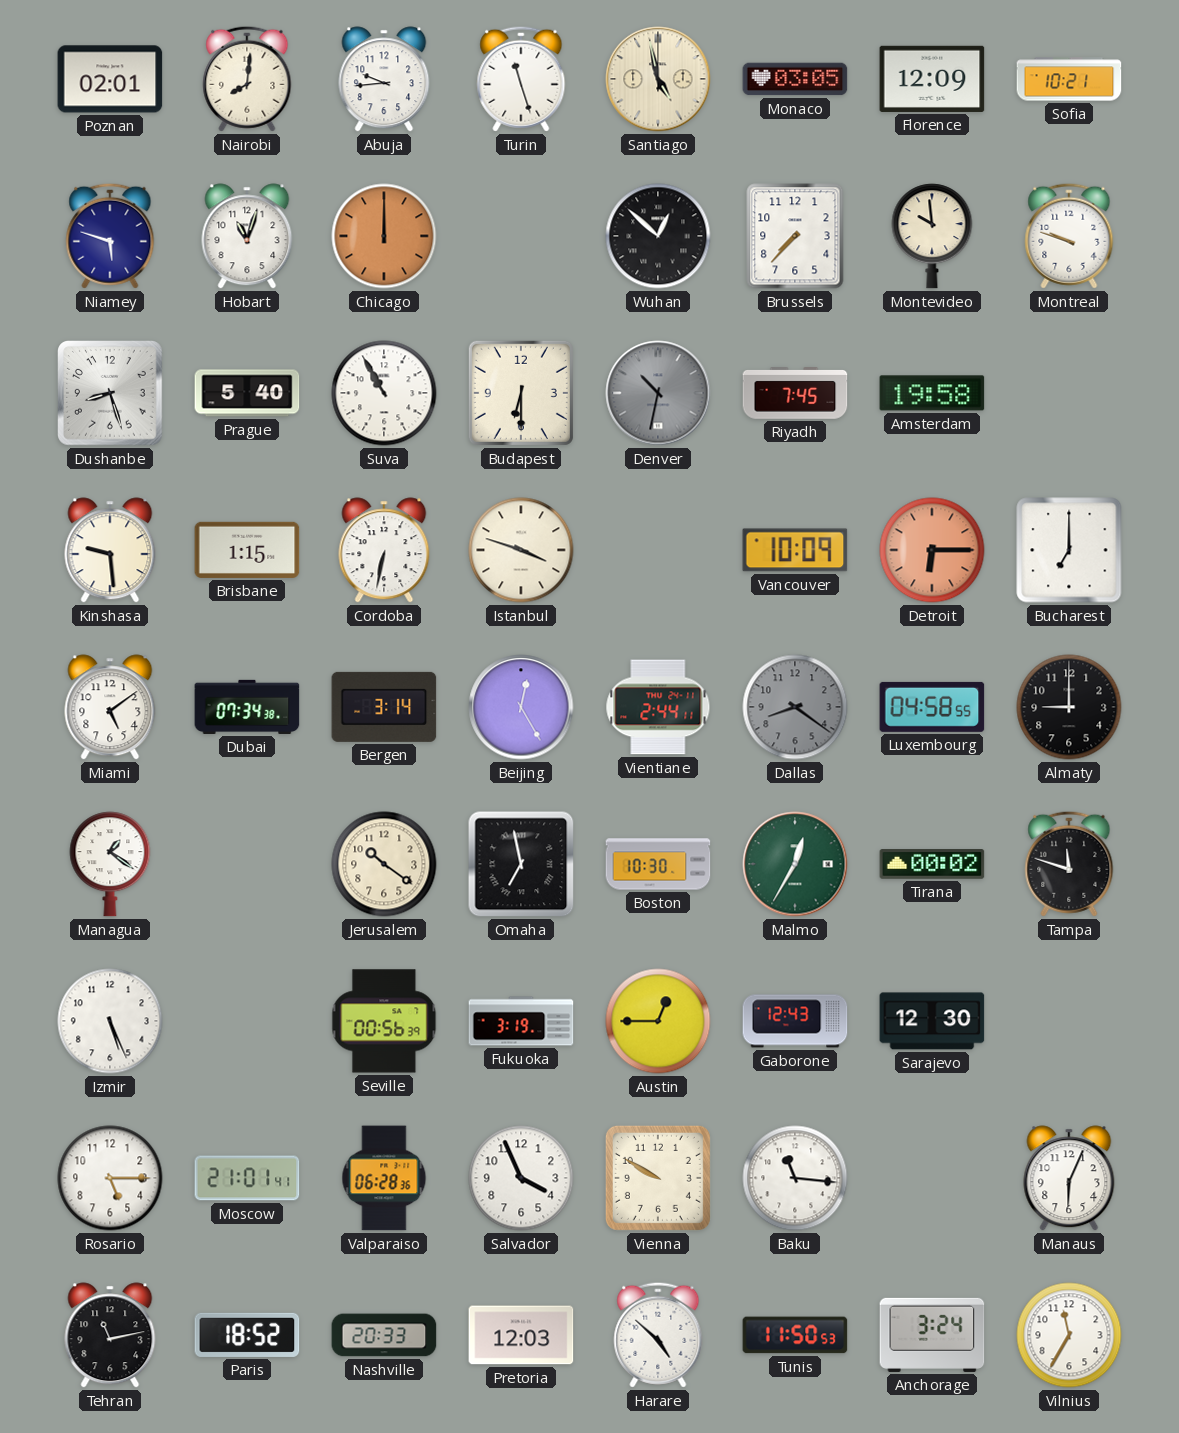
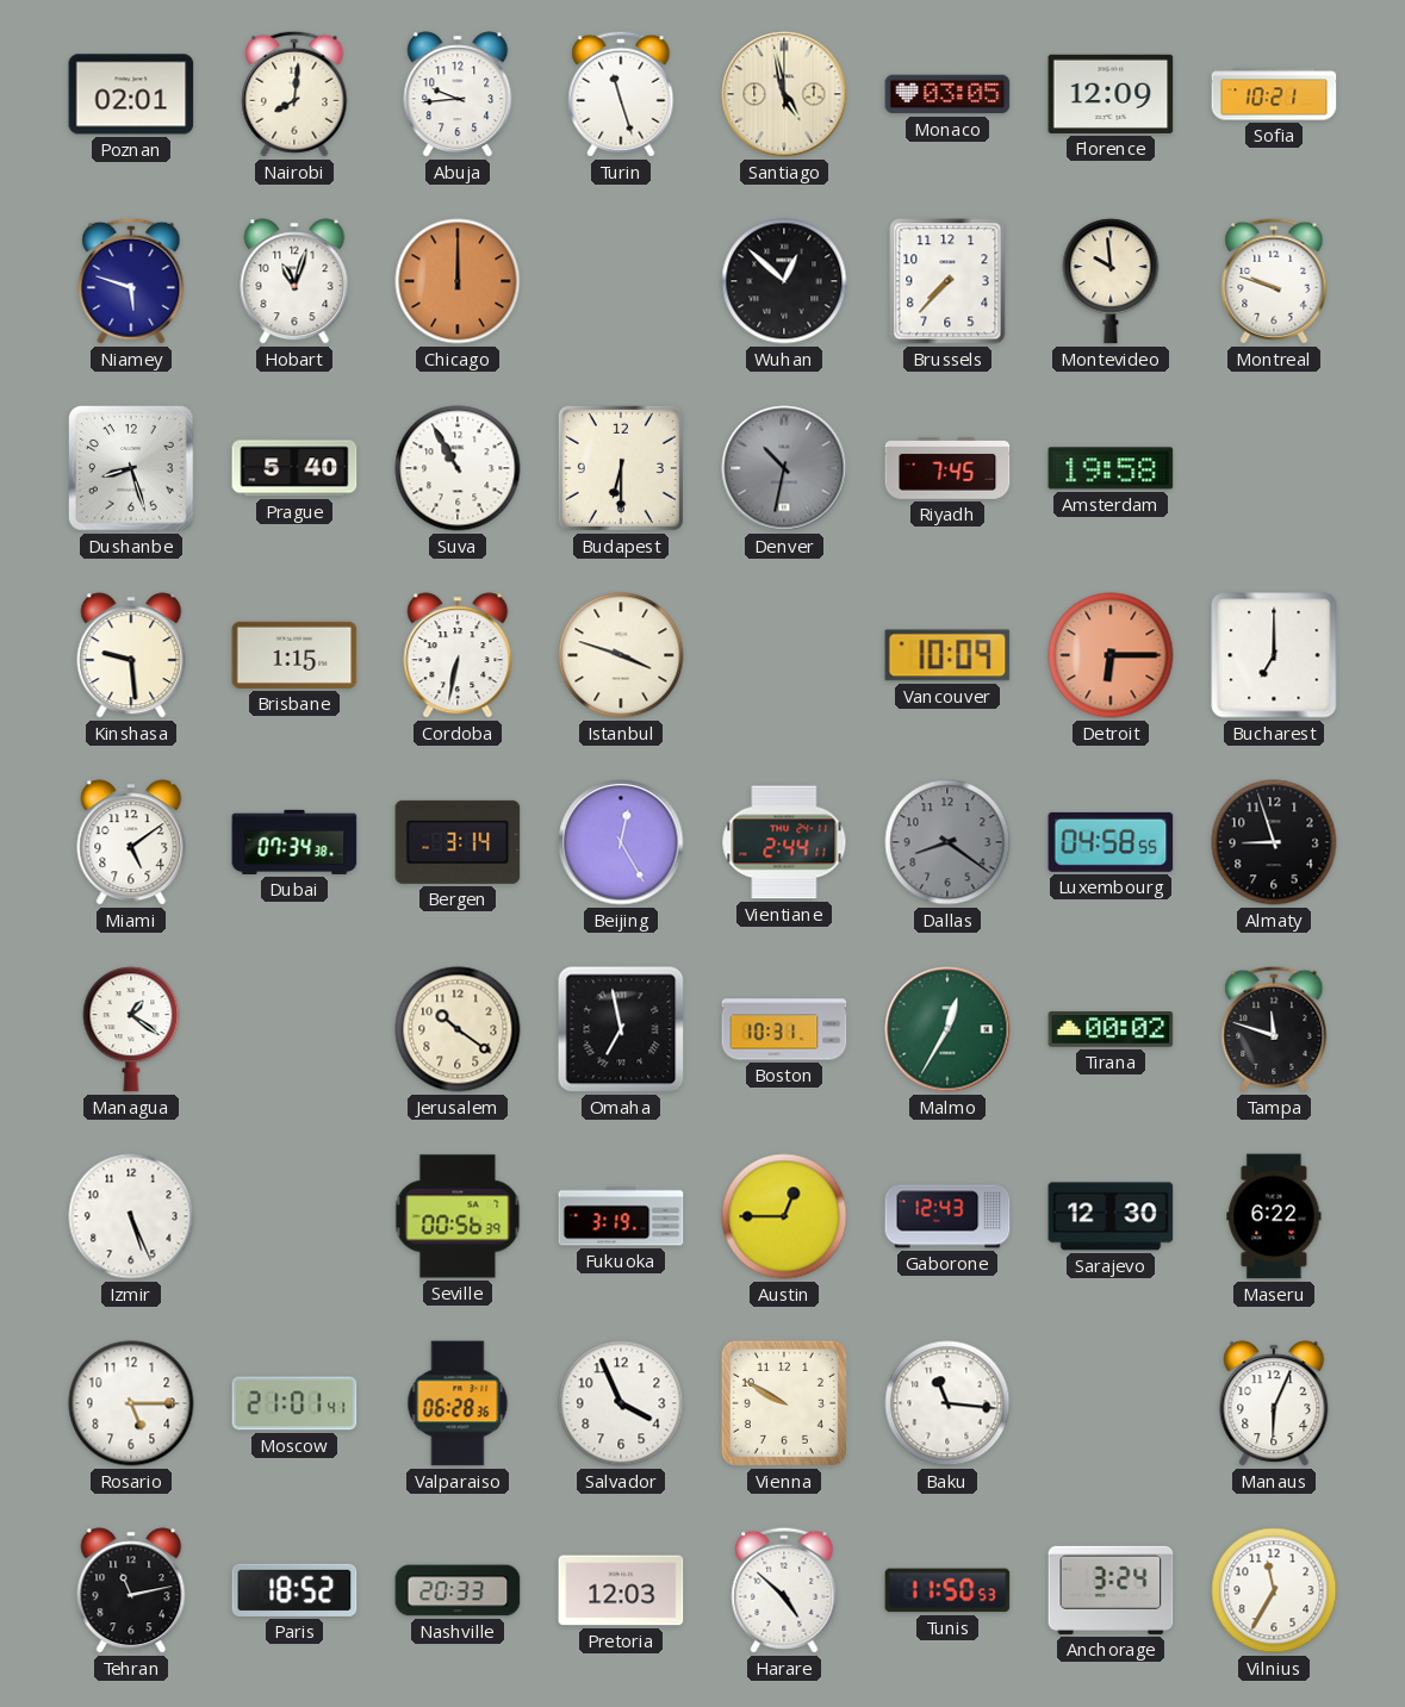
Almaty: 9:00 -> 8:57 (1274, 842)
Boston: 10:30 -> 10:31 (784, 1029)
Maseru: none -> 6:22 (1274, 1216)
